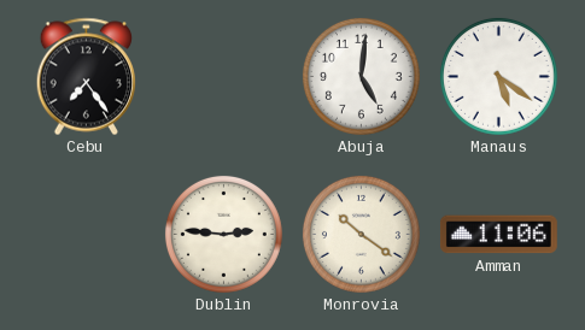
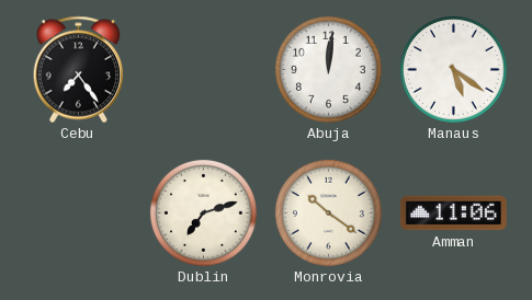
Abuja: 5:01 -> 12:01 (328, 69)
Dublin: 2:46 -> 7:12 (203, 212)
